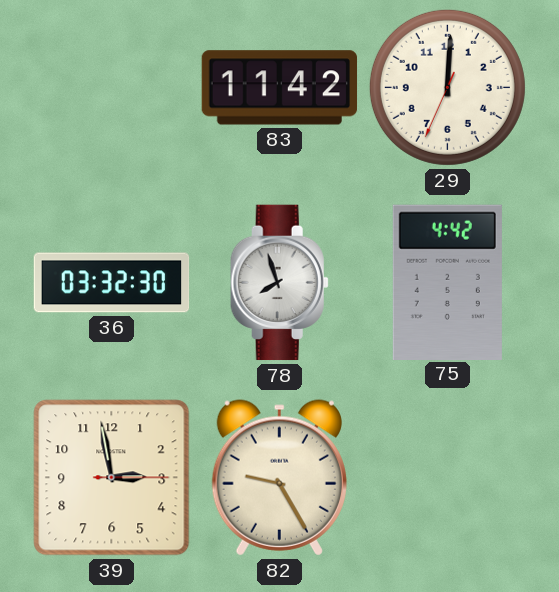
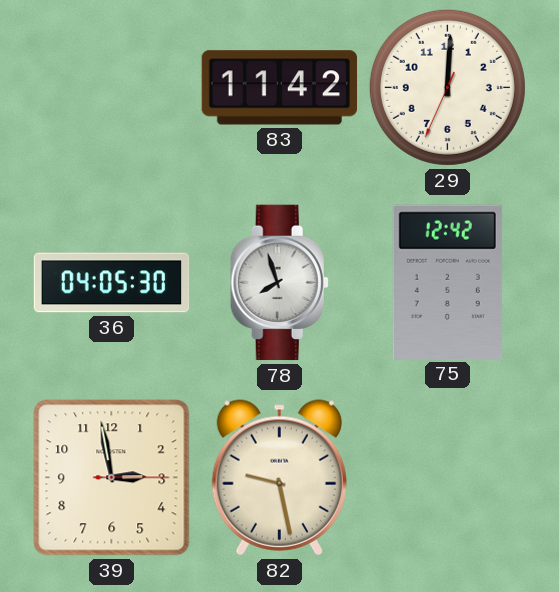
36: 03:32 -> 04:05 (112, 283)
75: 4:42 -> 12:42 (447, 282)
82: 9:25 -> 9:28 (279, 478)
